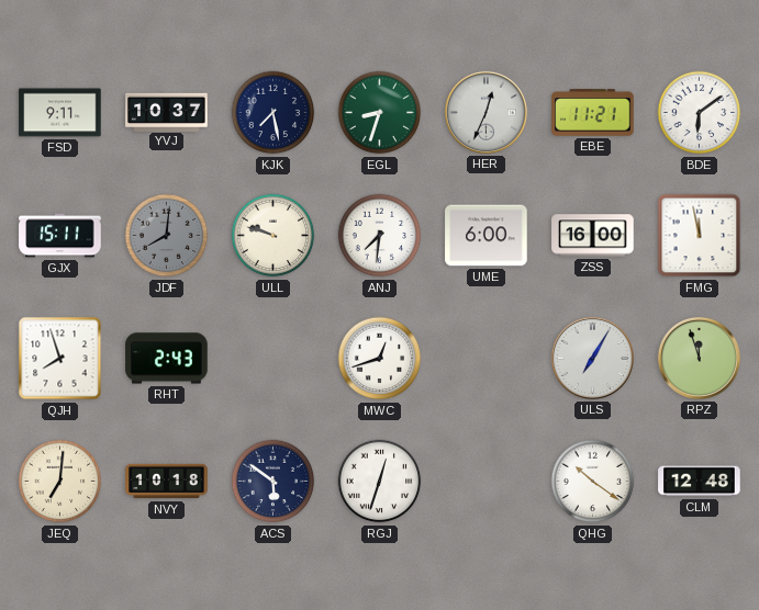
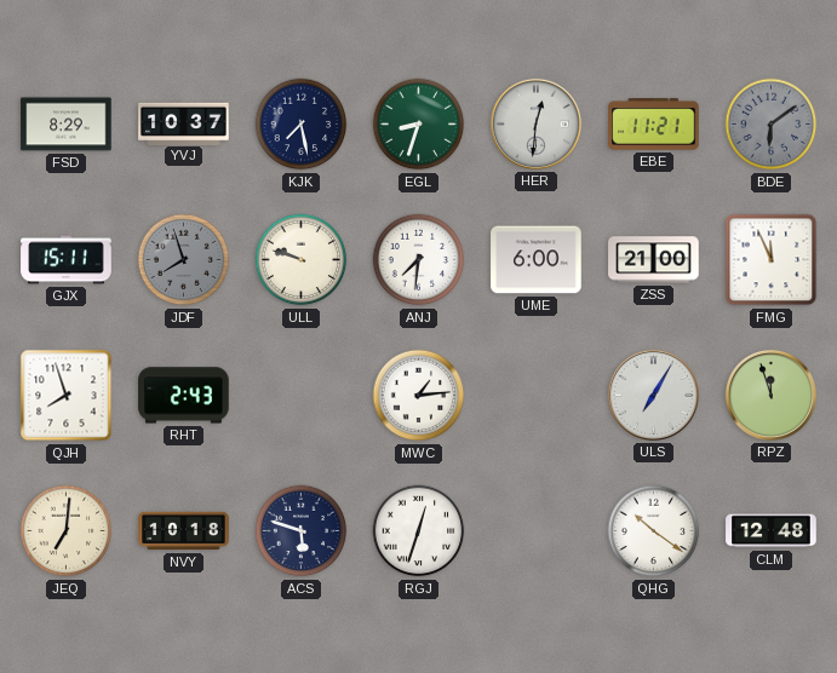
FSD: 9:11 -> 8:29 (67, 125)
HER: 12:34 -> 12:31 (535, 123)
BDE dial: white -> grey (772, 125)
JDF: 8:01 -> 7:57 (184, 260)
ZSS: 16:00 -> 21:00 (654, 260)
FMG: 11:58 -> 11:56 (772, 260)
MWC: 12:42 -> 1:14 (419, 396)
ACS: 5:51 -> 5:48 (302, 531)
